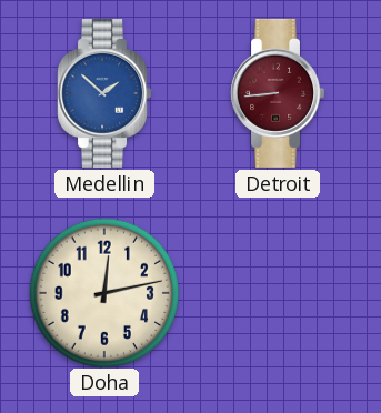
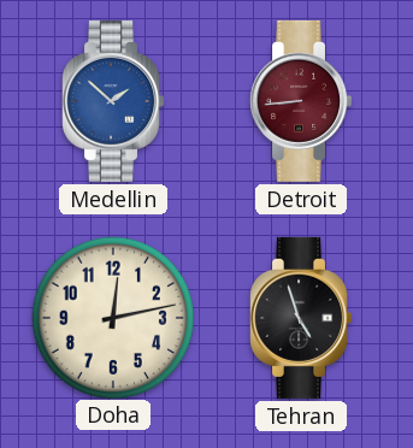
Tehran: none -> 4:57 (301, 318)
